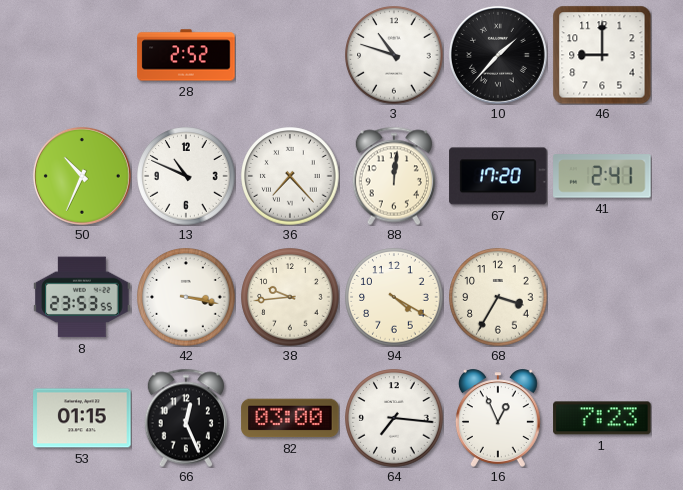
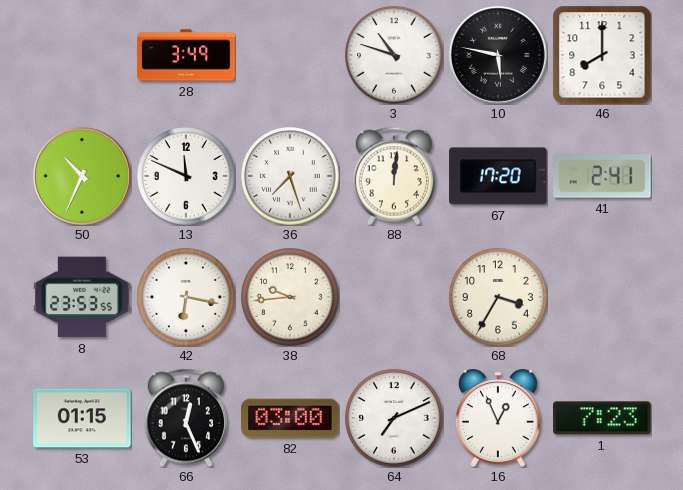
28: 2:52 -> 3:49 (186, 55)
10: 1:37 -> 5:47 (498, 55)
46: 9:00 -> 8:00 (602, 55)
13: 10:49 -> 11:49 (186, 176)
36: 7:23 -> 7:27 (290, 176)
42: 3:17 -> 6:17 (186, 297)
94: 4:20 -> none (394, 297)
64: 7:16 -> 7:11 (394, 418)
